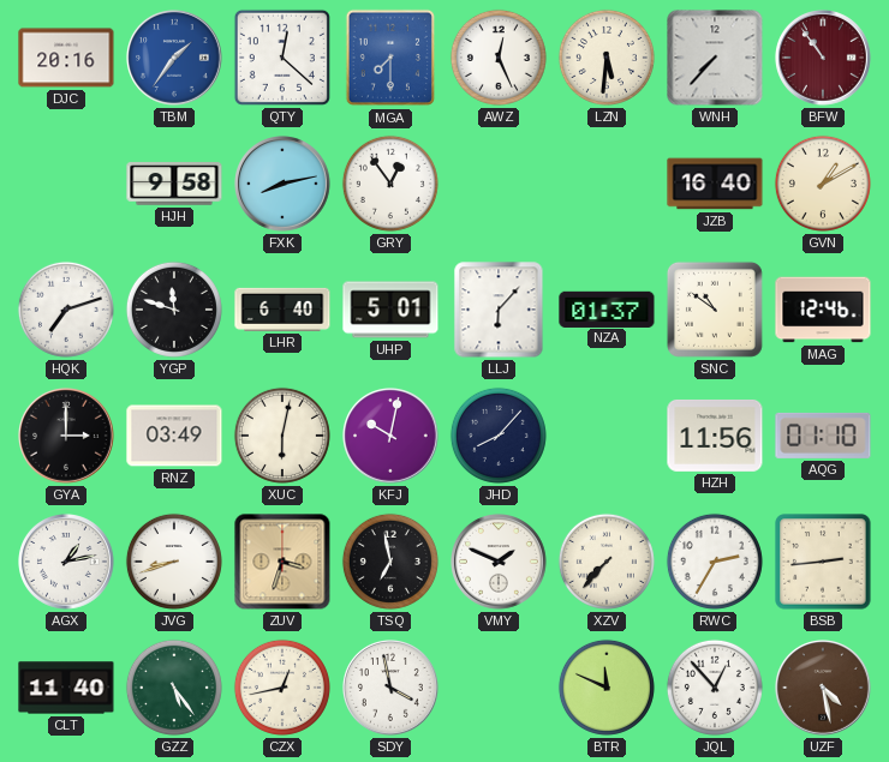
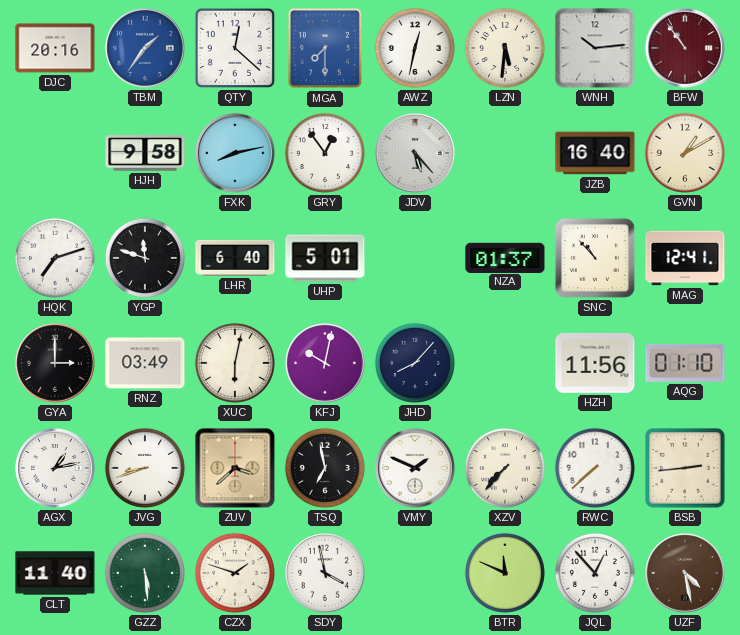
AWZ: 12:26 -> 12:32 (415, 48)
WNH: 7:37 -> 10:14 (595, 48)
JDV: none -> 5:23 (416, 154)
LLJ: 6:07 -> none (499, 310)
SNC: 10:51 -> 10:53 (595, 258)
MAG: 12:46 -> 12:41 (685, 258)
ZUV: 3:33 -> 3:38 (235, 468)
RWC: 2:35 -> 7:38 (595, 468)
GZZ: 5:24 -> 5:29 (145, 573)
CZX: 12:43 -> 1:48 (235, 573)
